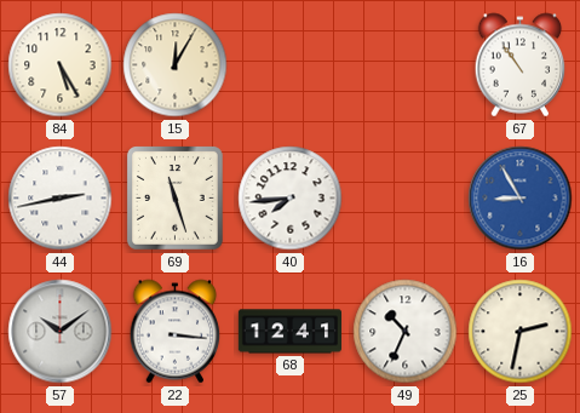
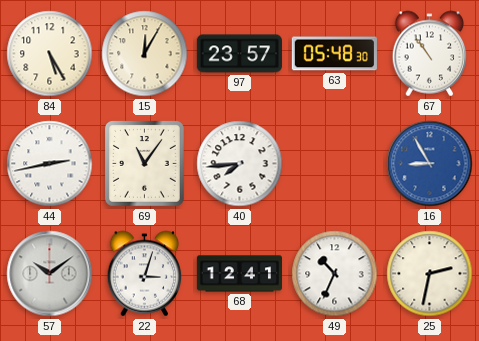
97: none -> 23:57 (239, 54)
63: none -> 05:48 (334, 54)
69: 11:27 -> 11:06 (145, 164)
22: 3:16 -> 3:03 (145, 274)
